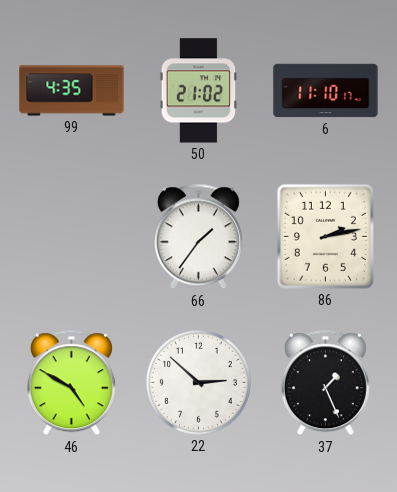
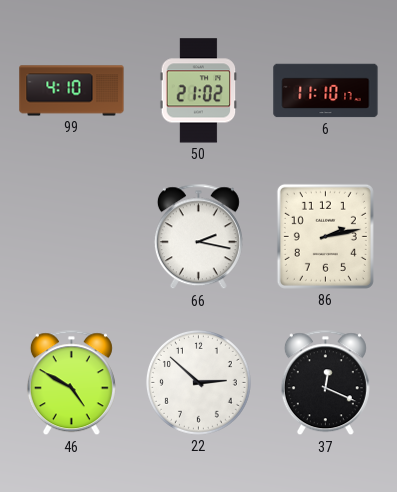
99: 4:35 -> 4:10 (72, 91)
66: 1:36 -> 2:17 (198, 237)
37: 1:26 -> 12:19 (325, 383)
